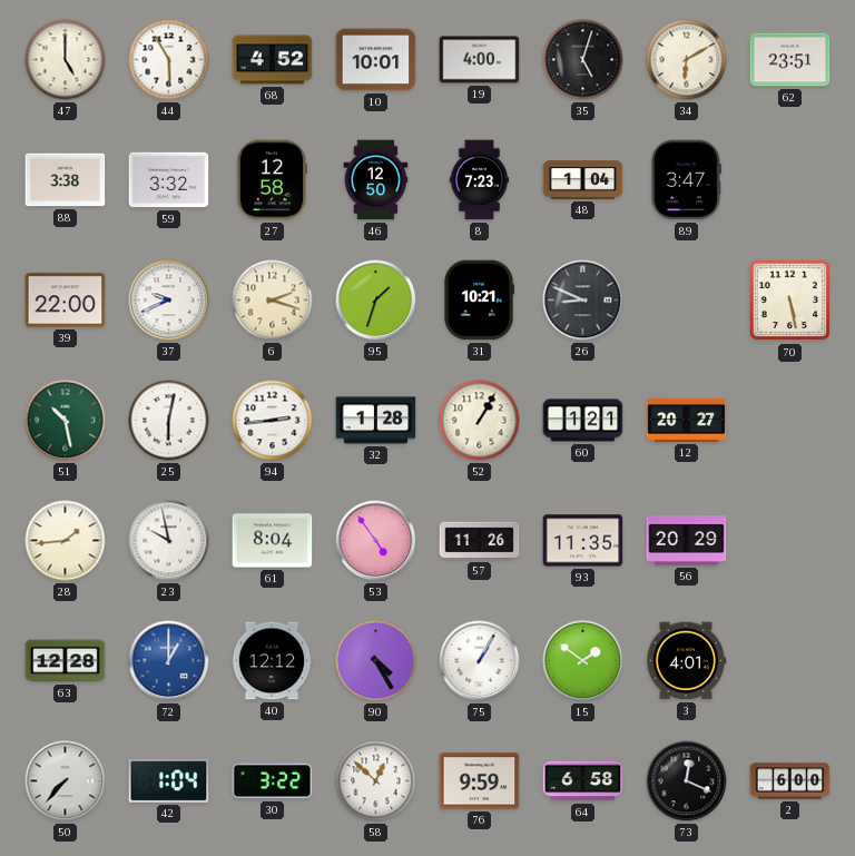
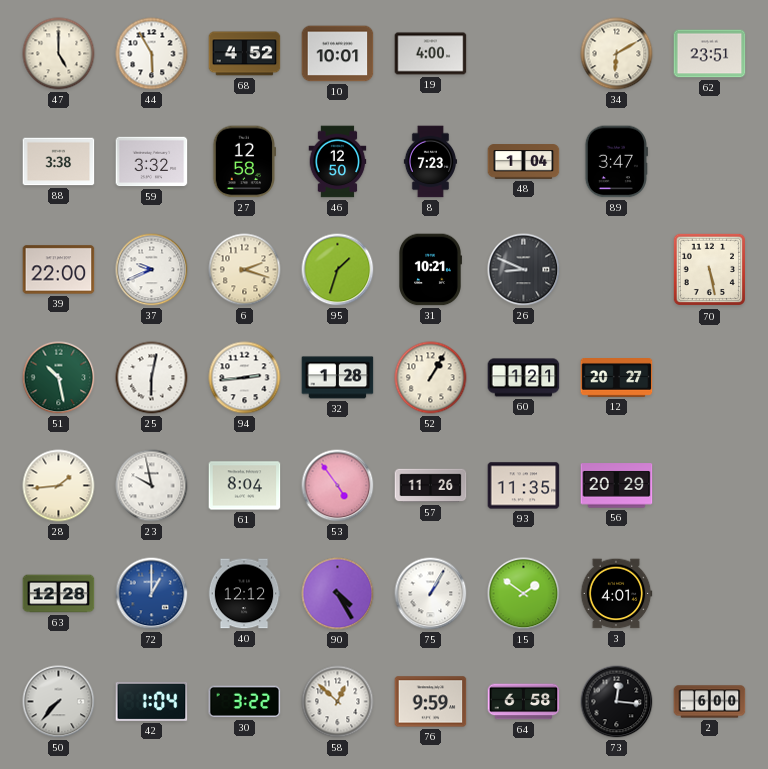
35: 5:03 -> none (583, 60)
73: 12:19 -> 12:16 (617, 702)
